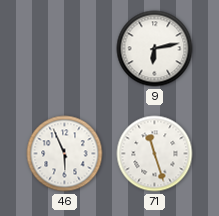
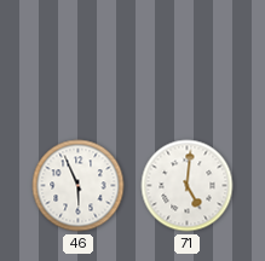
9: 6:13 -> none (155, 49)
71: 11:27 -> 5:01 (188, 186)
